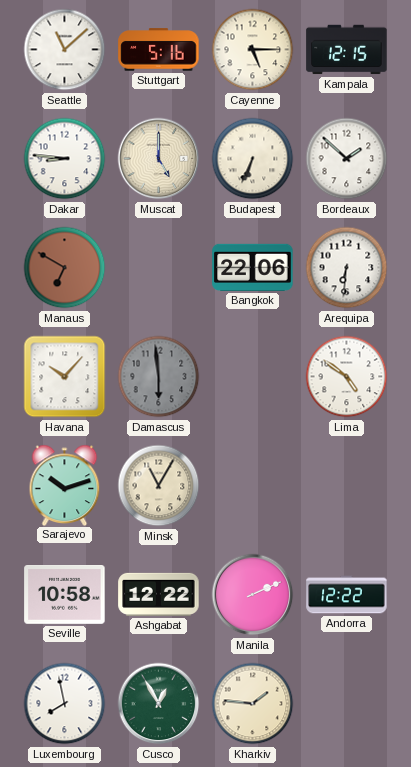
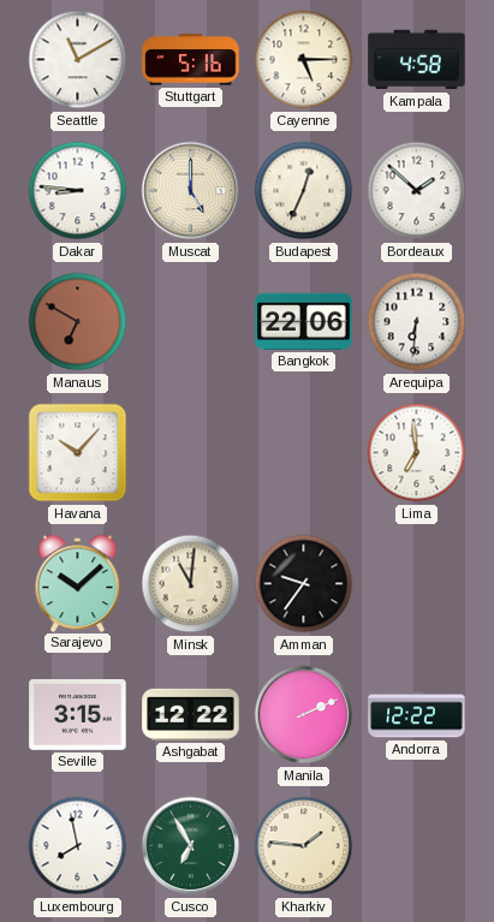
Seattle: 11:08 -> 11:10 (78, 60)
Kampala: 12:15 -> 4:58 (417, 60)
Budapest: 6:34 -> 12:34 (304, 191)
Damascus: 5:59 -> none (159, 377)
Lima: 4:51 -> 6:59 (417, 453)
Sarajevo: 10:12 -> 10:08 (78, 583)
Minsk: 11:05 -> 11:01 (191, 584)
Amman: none -> 9:36 (304, 584)
Seville: 10:58 -> 3:15 (78, 715)
Cusco: 12:55 -> 6:55 (191, 846)
